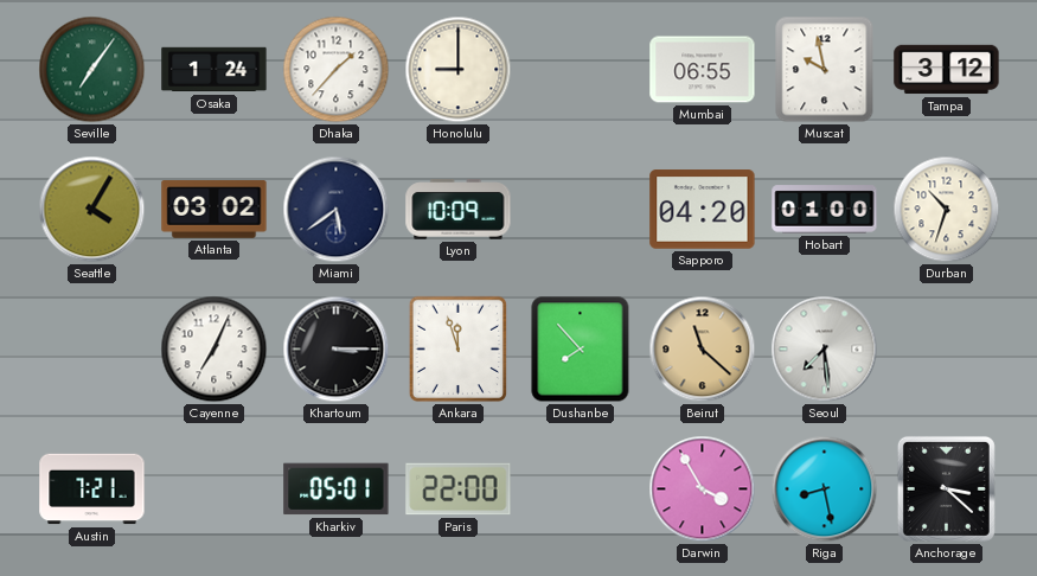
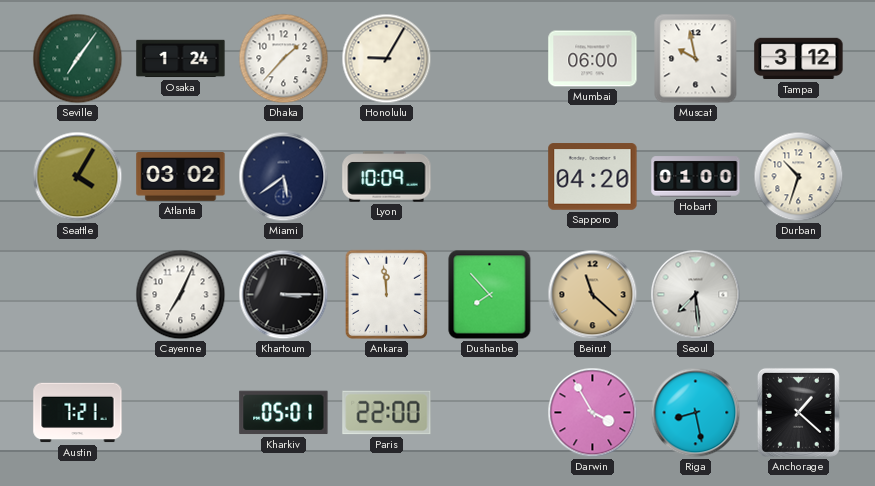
Honolulu: 9:00 -> 9:05 (387, 59)
Mumbai: 06:55 -> 06:00 (593, 59)
Ankara: 11:57 -> 11:59 (387, 295)
Anchorage: 3:22 -> 1:22 (798, 412)
